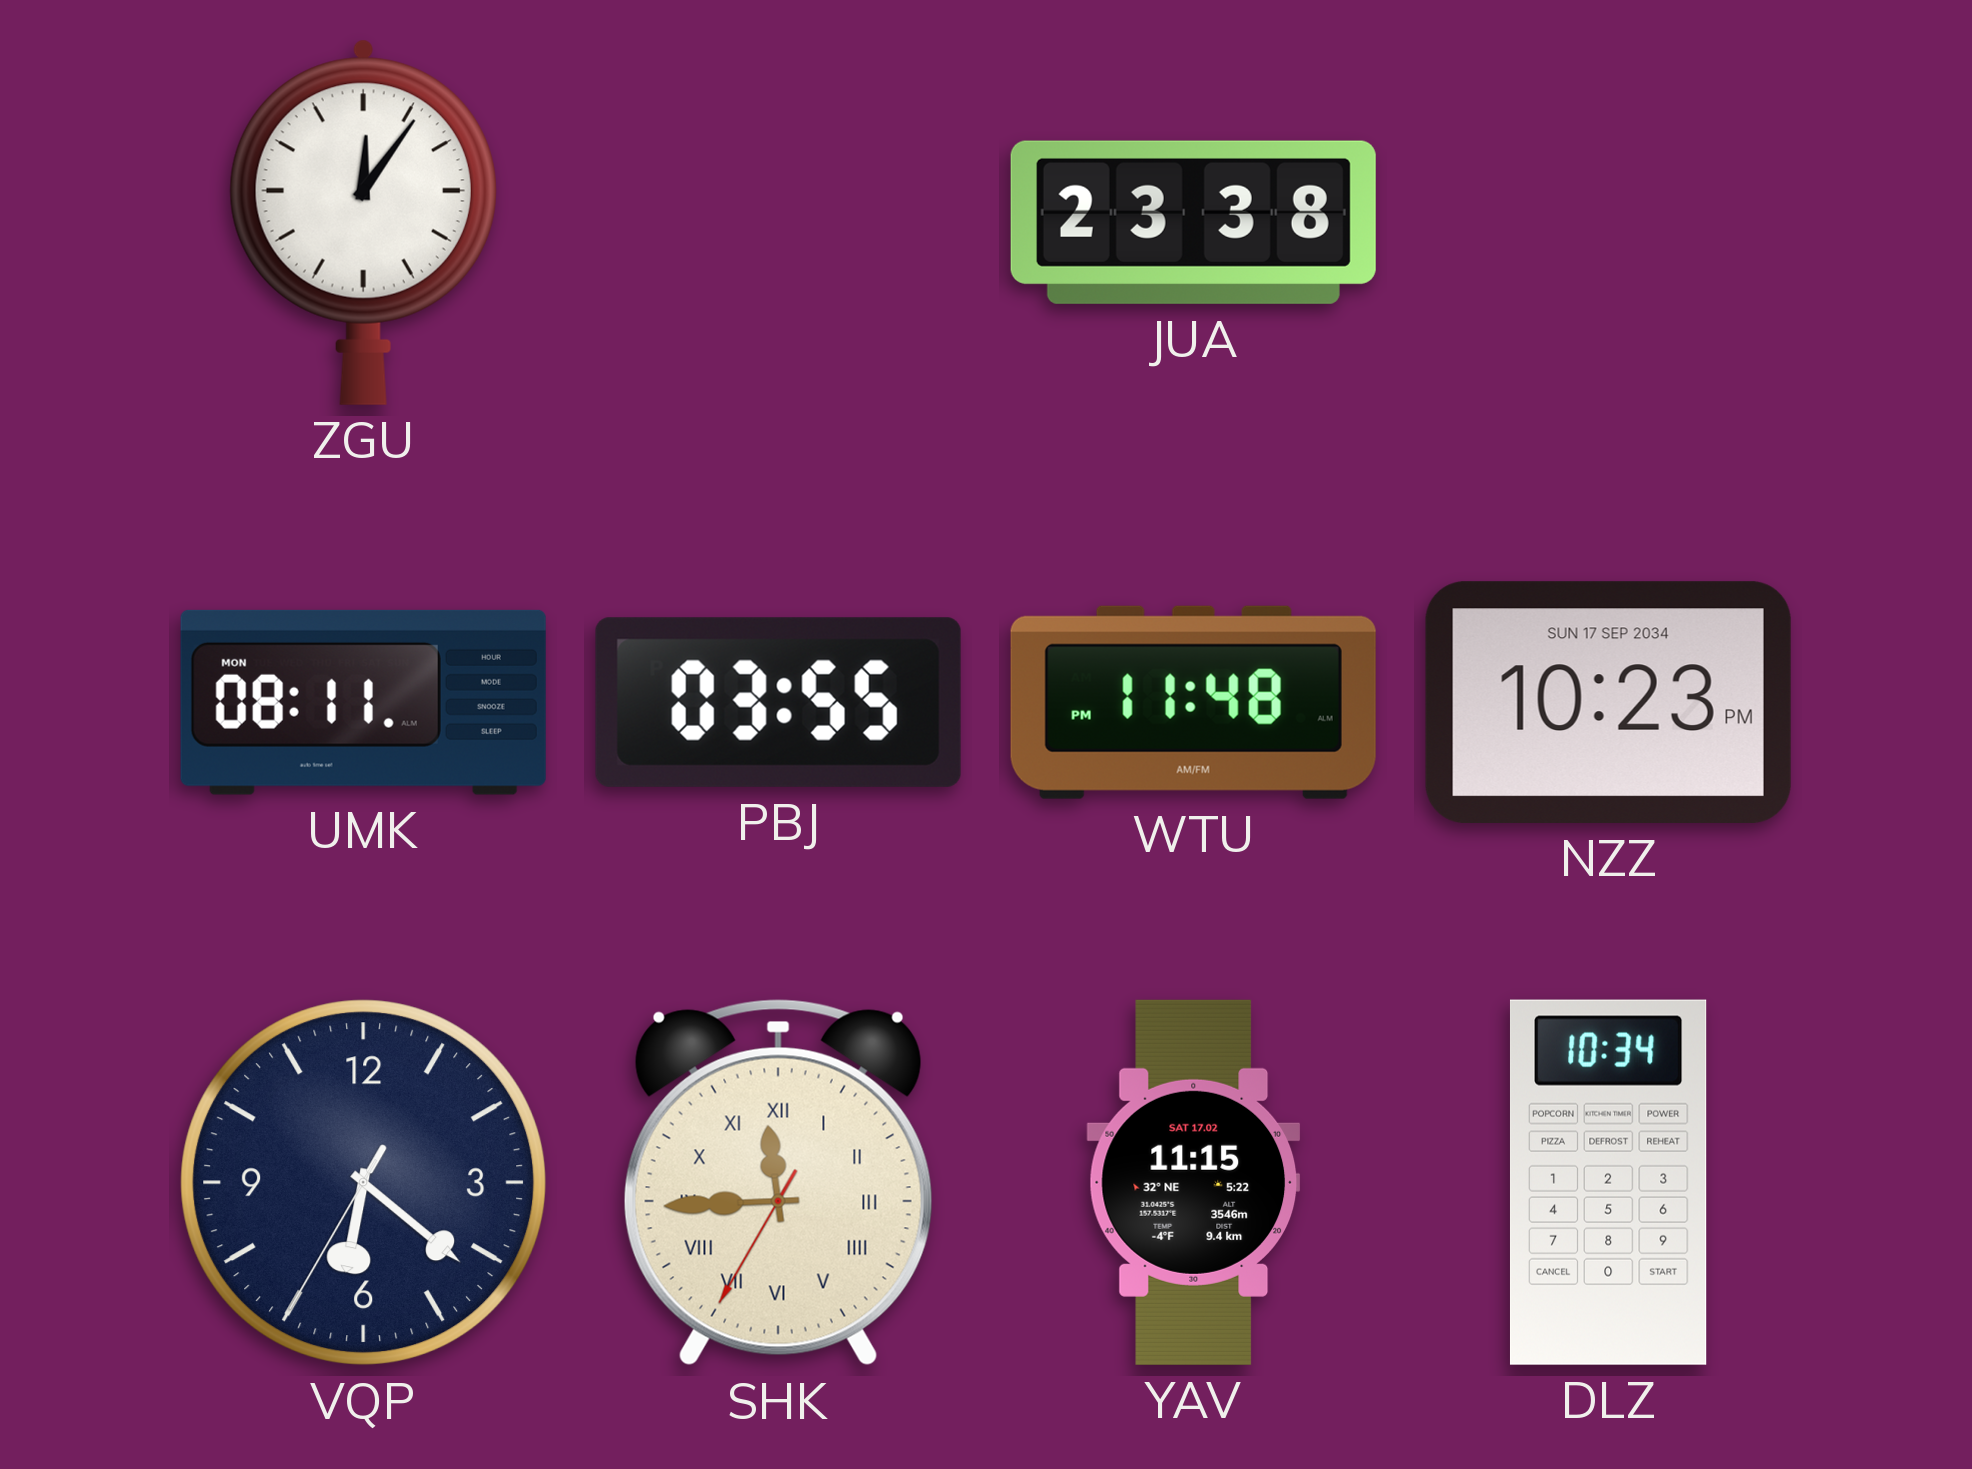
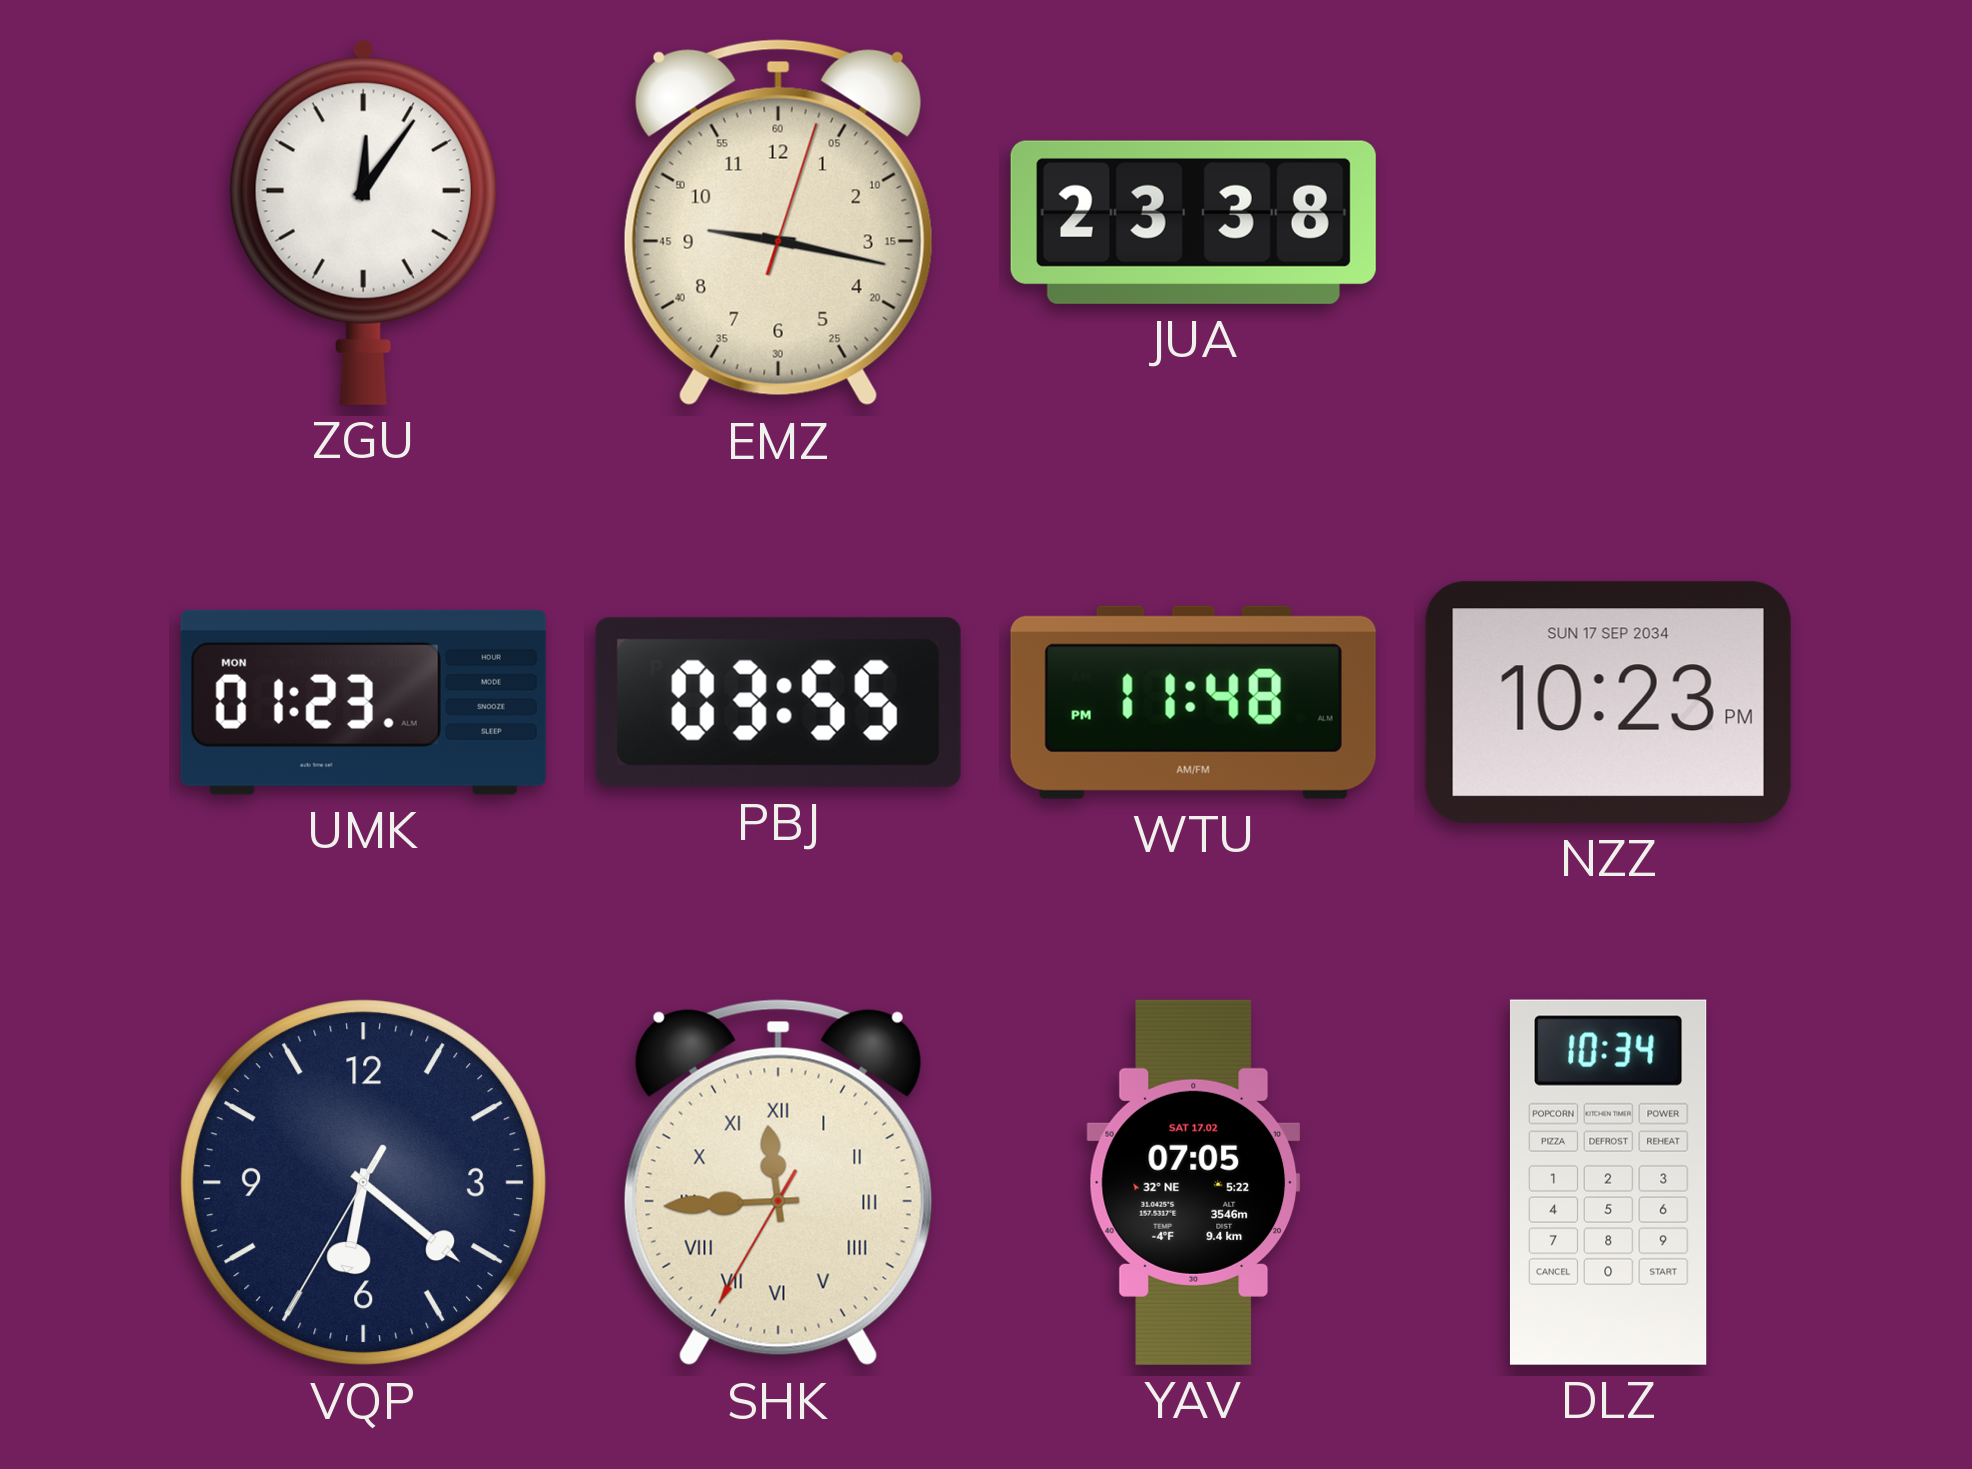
EMZ: none -> 9:17 (778, 223)
UMK: 08:11 -> 01:23 (363, 702)
YAV: 11:15 -> 07:05 (1194, 1182)
